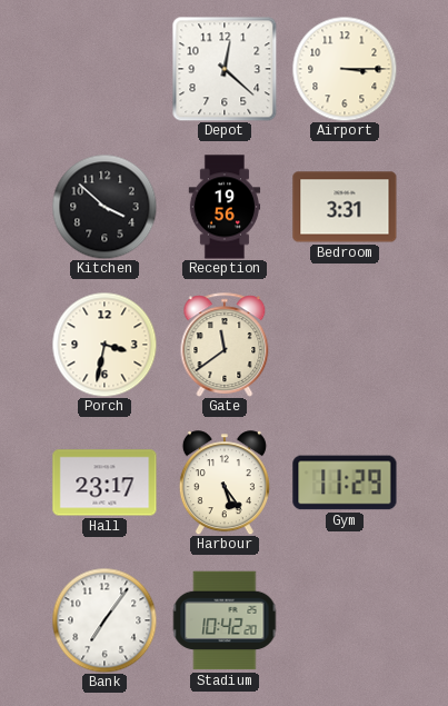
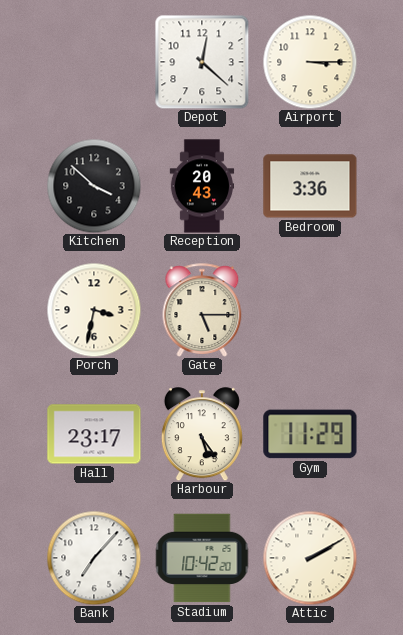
Reception: 19:56 -> 20:43 (202, 186)
Bedroom: 3:31 -> 3:36 (310, 186)
Gate: 11:39 -> 5:15 (202, 310)
Bank: 7:06 -> 7:07 (94, 558)
Attic: none -> 2:10 (310, 558)
